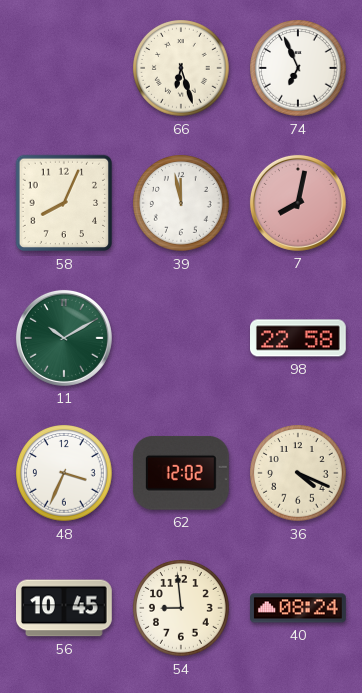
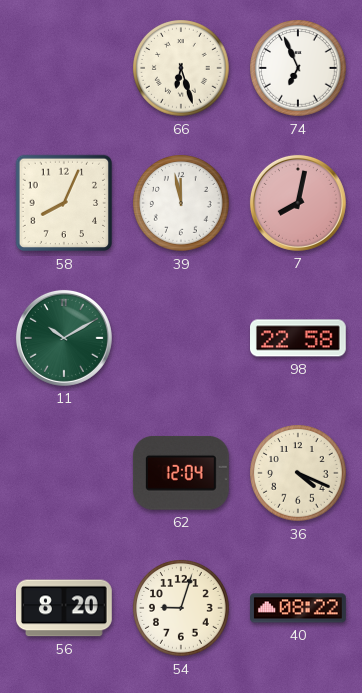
48: 3:34 -> none (65, 474)
62: 12:02 -> 12:04 (181, 473)
56: 10:45 -> 8:20 (65, 608)
54: 8:59 -> 9:03 (182, 609)
40: 08:24 -> 08:22 (299, 608)
